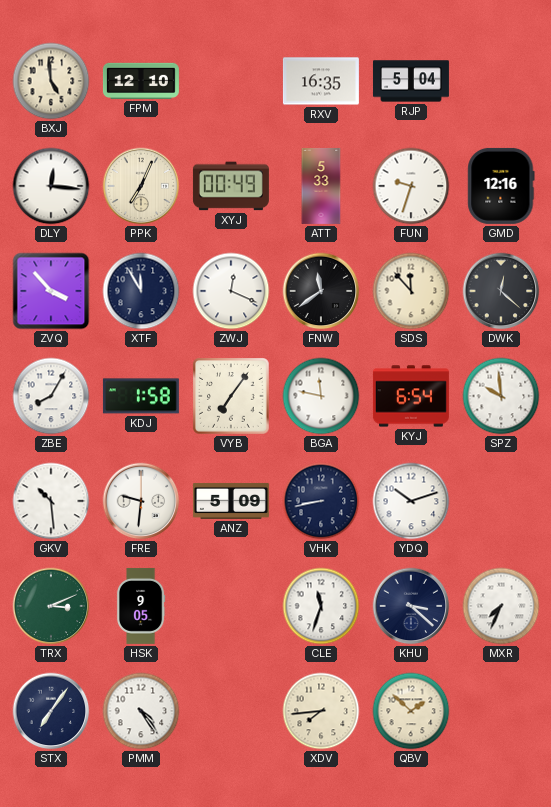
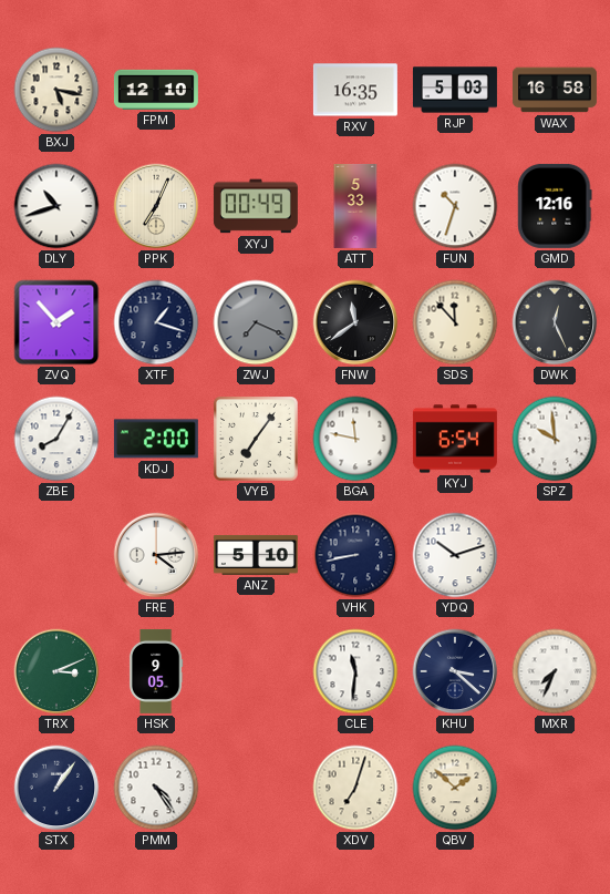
BXJ: 4:59 -> 5:17 (56, 90)
RJP: 5:04 -> 5:03 (455, 90)
WAX: none -> 16:58 (555, 90)
DLY: 12:16 -> 10:42 (56, 206)
FUN: 9:33 -> 10:33 (455, 206)
ZVQ: 3:53 -> 1:53 (56, 322)
XTF: 11:55 -> 1:18 (156, 322)
ZWJ: 12:19 -> 7:19 (256, 322)
ZWJ dial: white -> grey (256, 322)
DWK: 12:22 -> 12:26 (555, 322)
KDJ: 1:58 -> 2:00 (156, 439)
GKV: 10:29 -> none (51, 501)
FRE: 9:31 -> 4:14 (156, 555)
ANZ: 5:09 -> 5:10 (256, 555)
CLE: 11:33 -> 11:31 (355, 671)
STX: 7:06 -> 1:06 (56, 788)
XDV: 7:44 -> 7:03 (355, 788)
